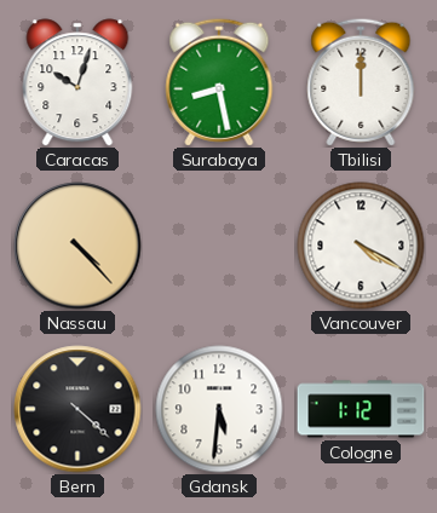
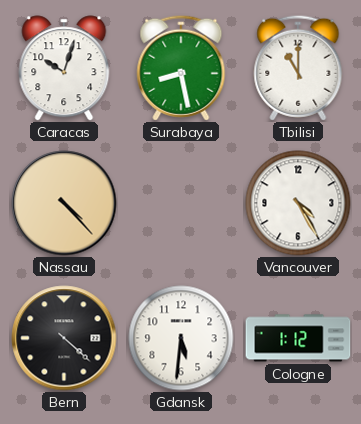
Tbilisi: 12:00 -> 11:00 (298, 68)
Vancouver: 4:20 -> 4:25 (298, 203)
